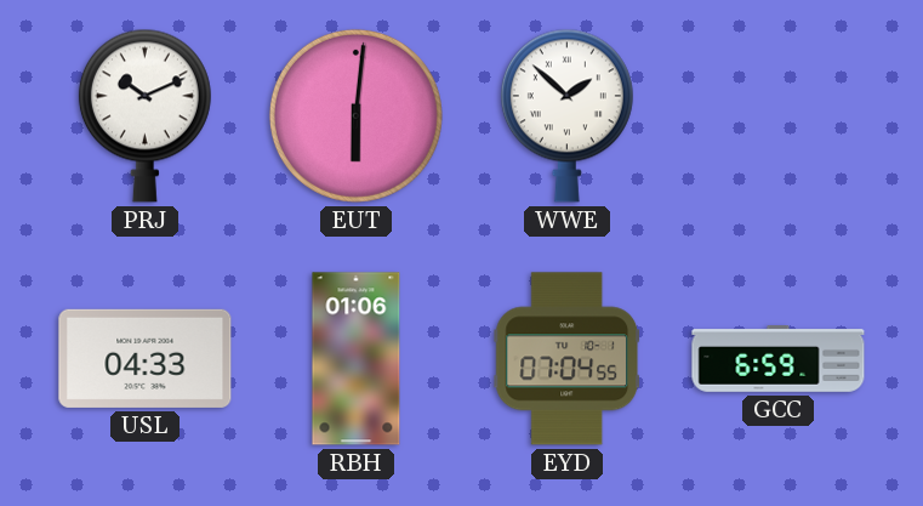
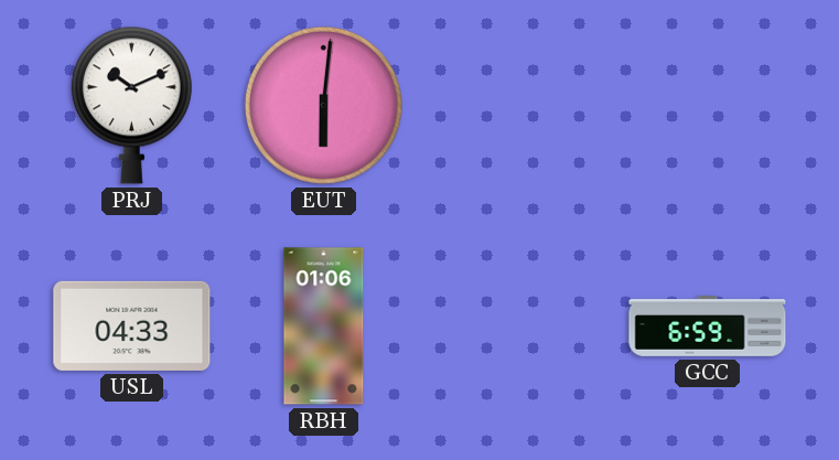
WWE: 1:52 -> none (566, 115)
EYD: 07:04 -> none (568, 359)
